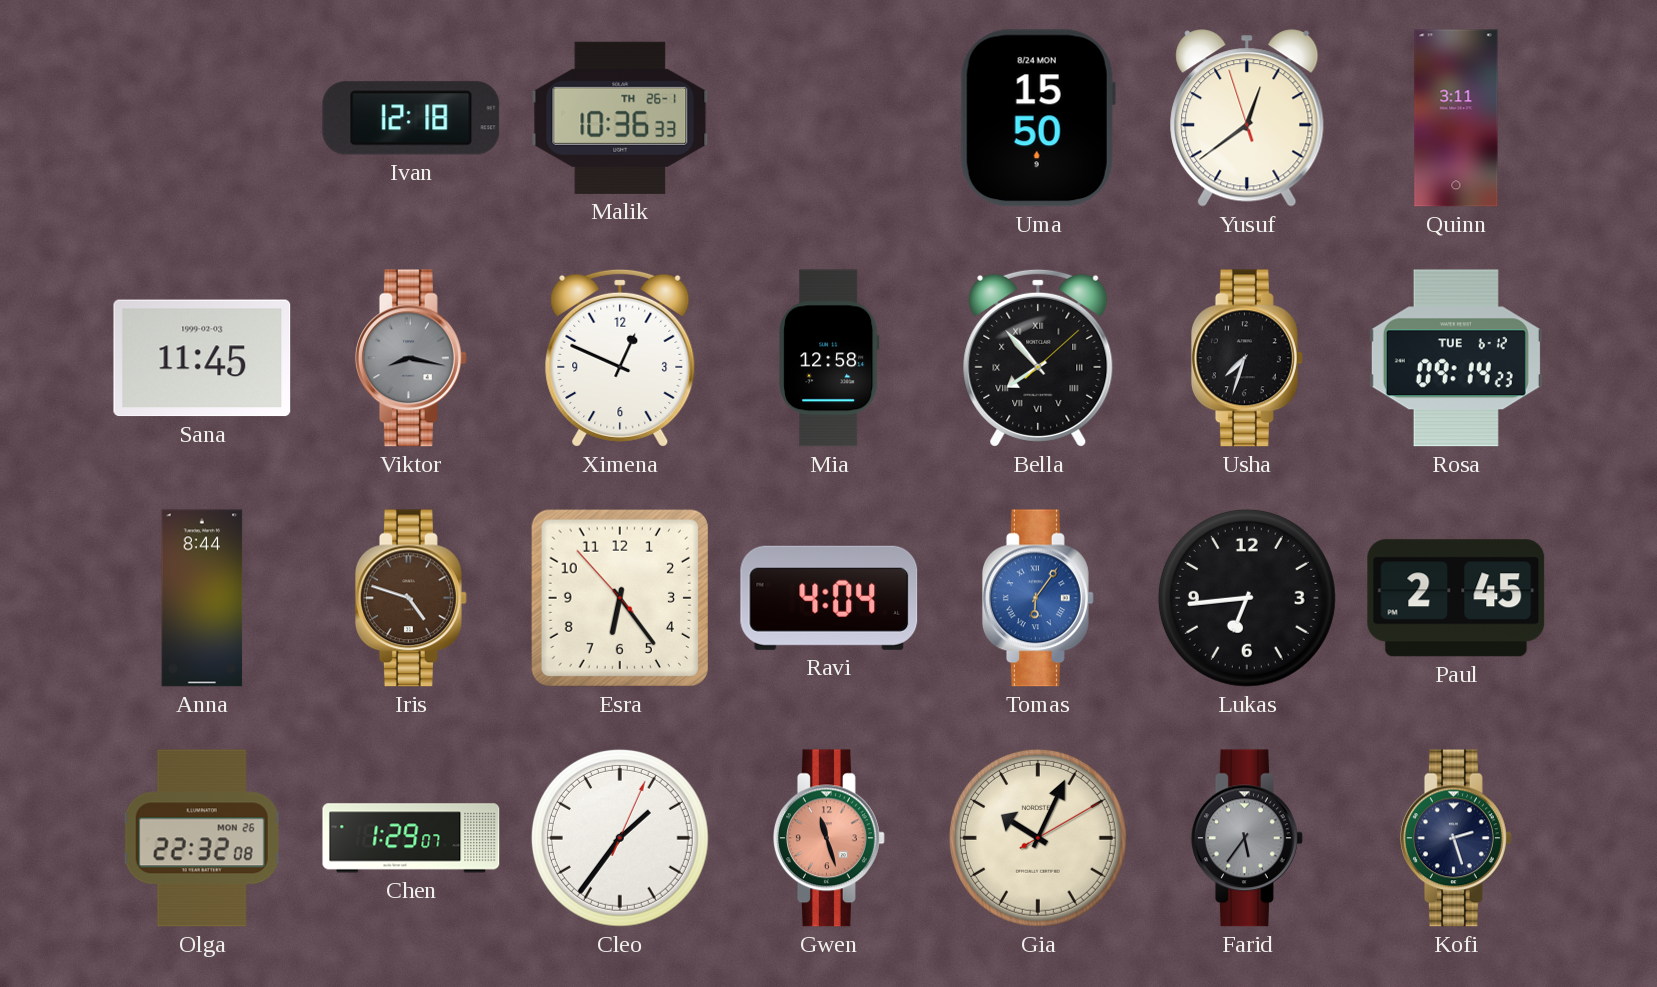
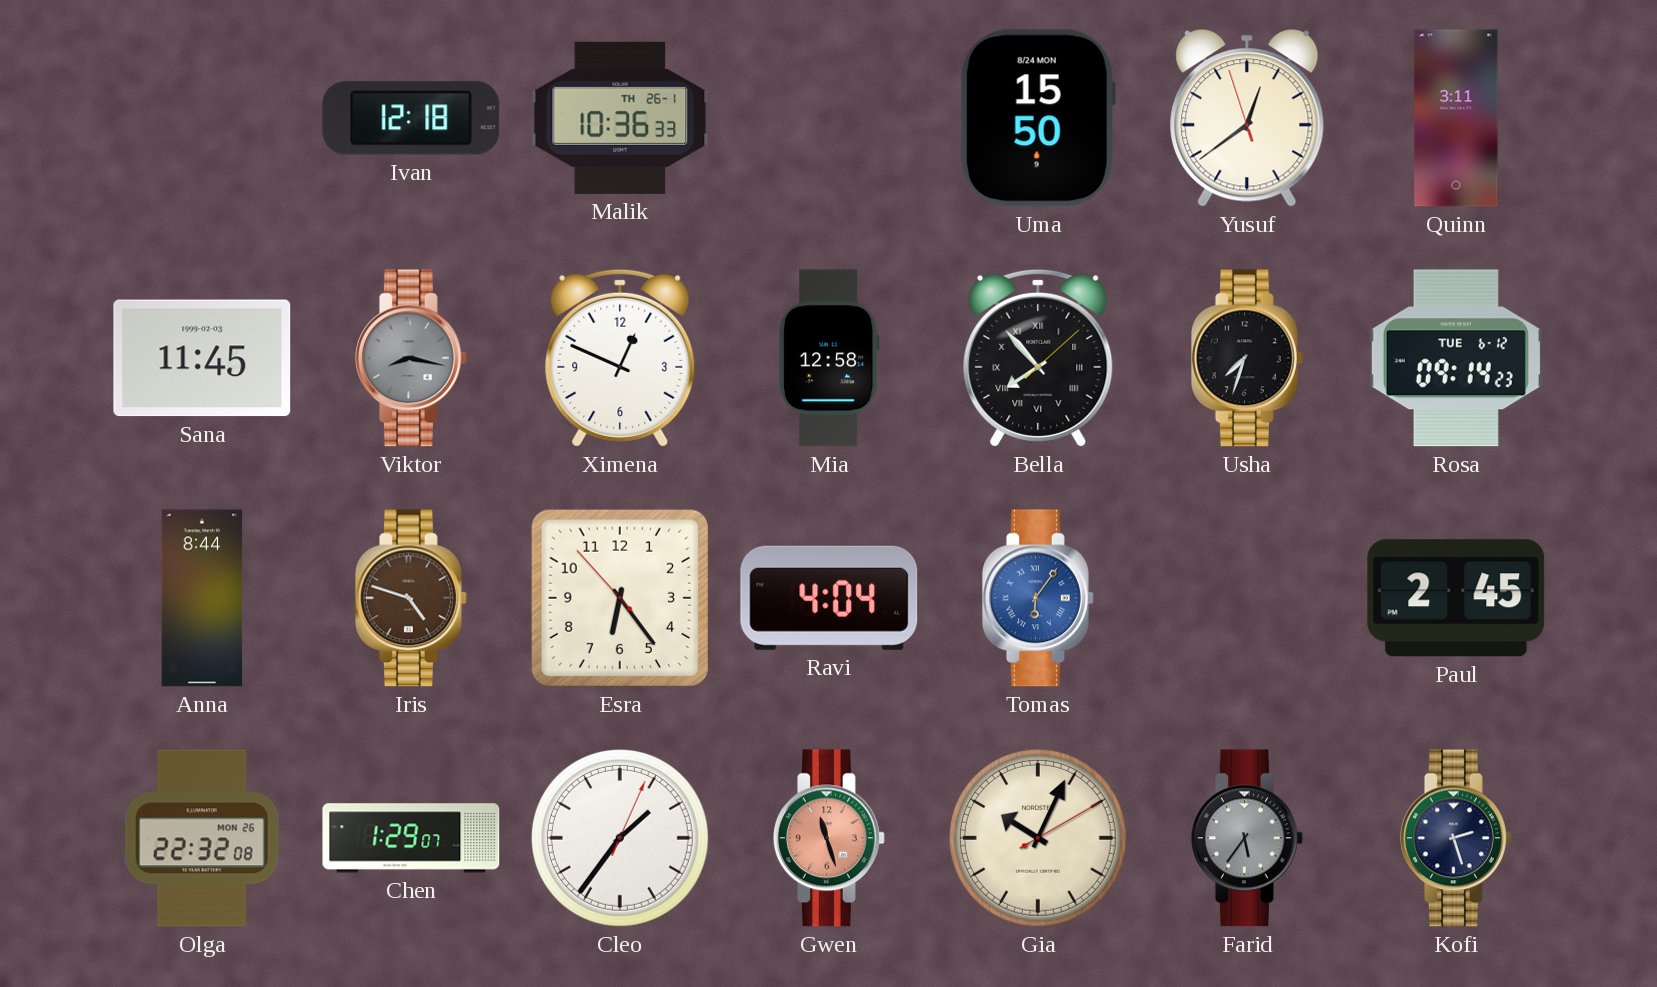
Lukas: 6:44 -> none (1247, 598)
